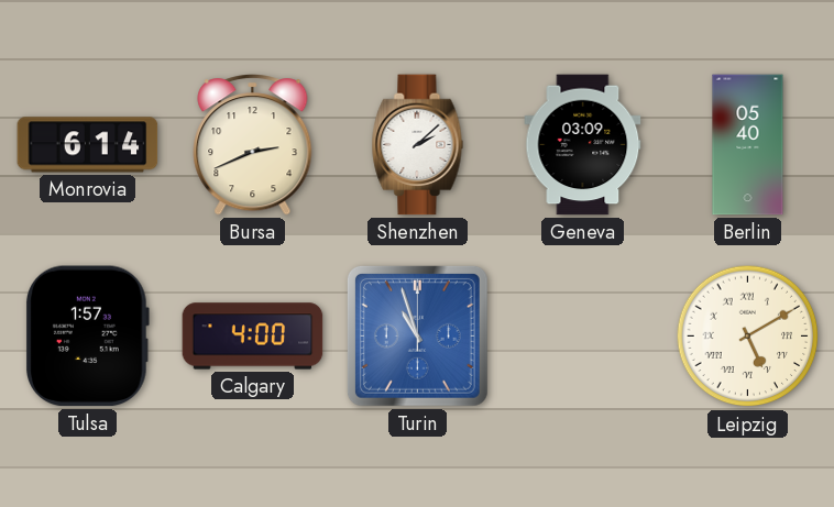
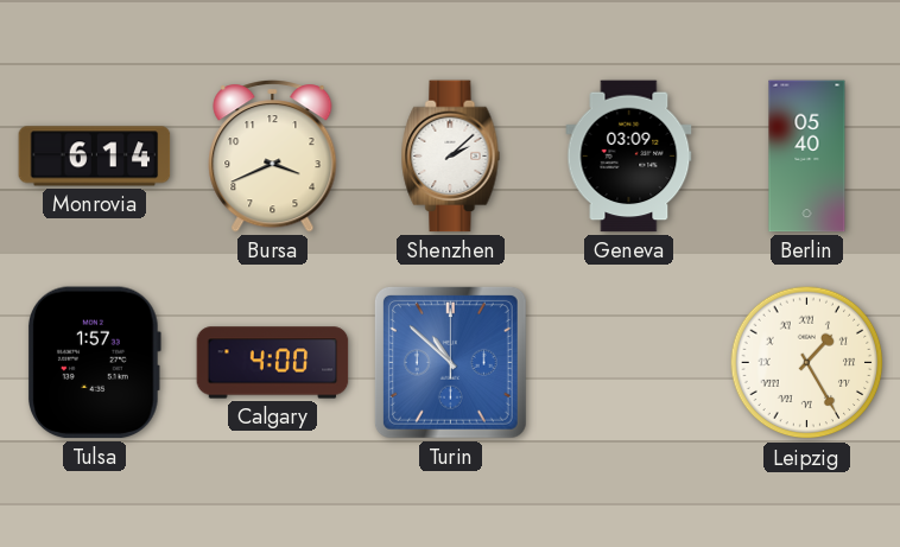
Bursa: 2:41 -> 3:41 (273, 157)
Turin: 10:57 -> 10:52 (450, 362)
Leipzig: 5:10 -> 1:25 (807, 363)
